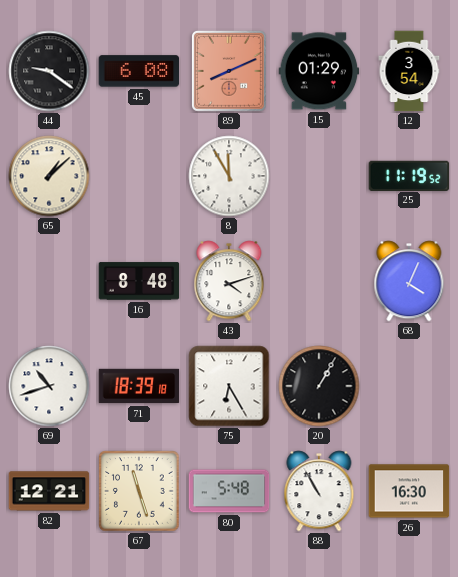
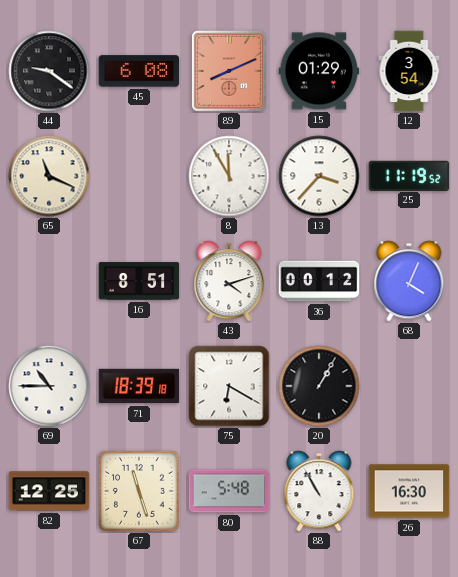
65: 1:08 -> 11:19 (49, 176)
13: none -> 3:37 (319, 176)
16: 8:48 -> 8:51 (139, 281)
36: none -> 00:12 (319, 281)
69: 10:42 -> 10:45 (49, 386)
75: 6:25 -> 6:20 (229, 386)
82: 12:21 -> 12:25 (49, 491)
